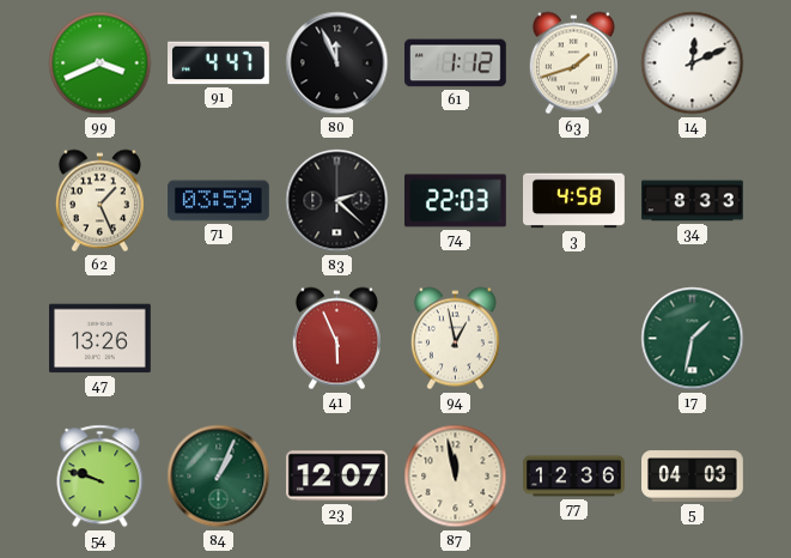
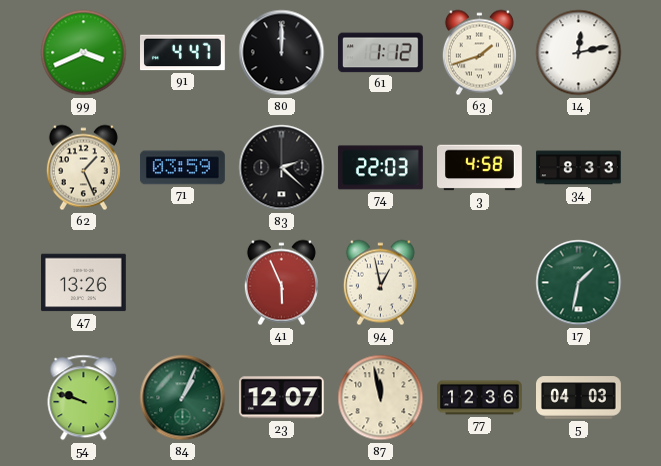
80: 11:56 -> 12:00 (282, 53)
14: 12:11 -> 12:13 (579, 53)
